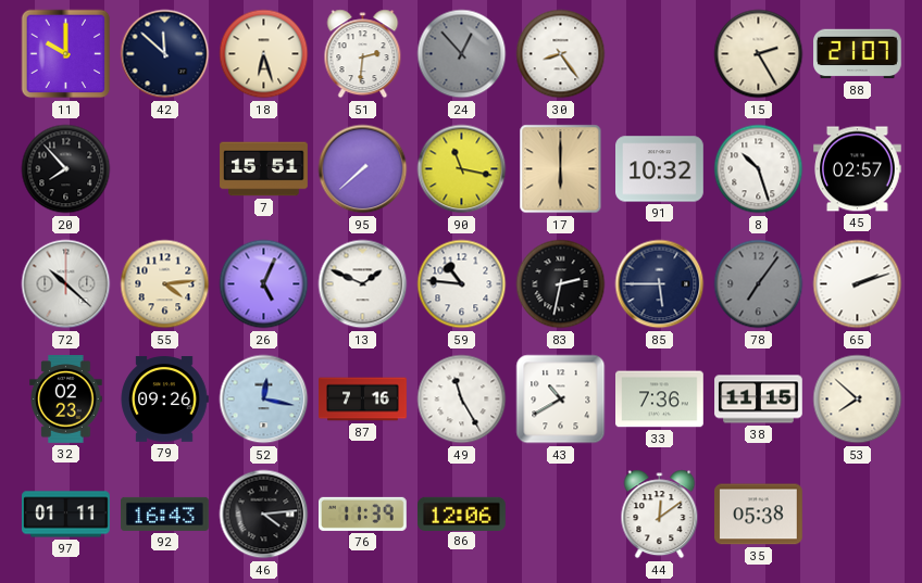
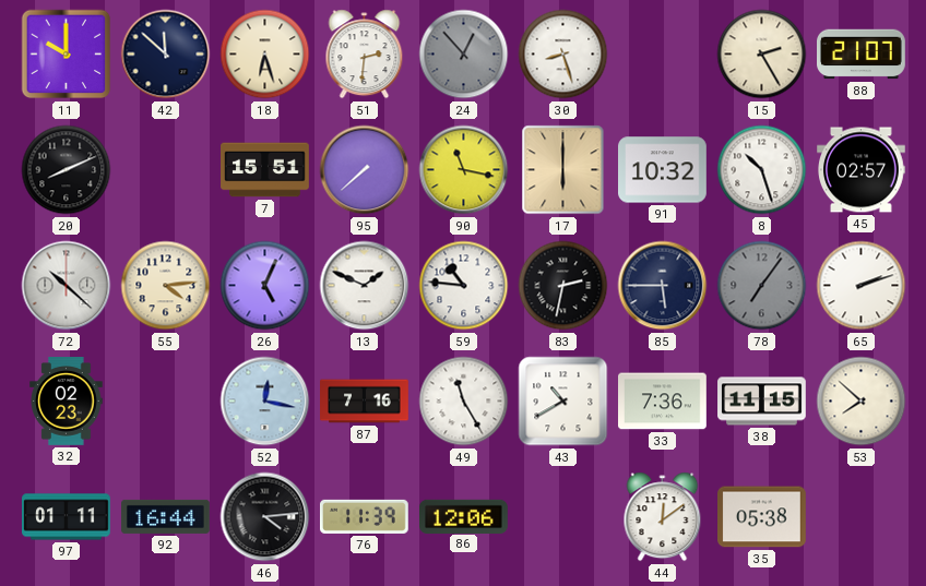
30: 8:24 -> 8:27 (563, 55)
20: 7:53 -> 8:11 (67, 170)
79: 09:26 -> none (164, 400)
92: 16:43 -> 16:44 (166, 516)
